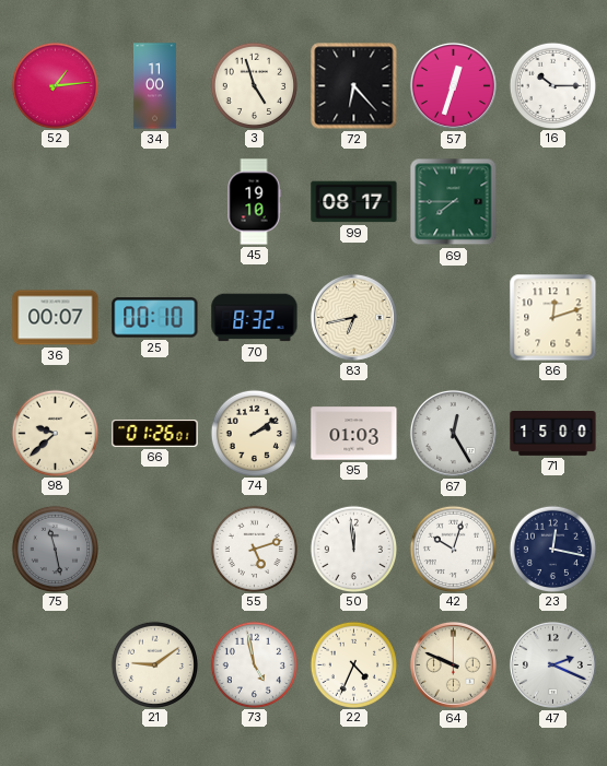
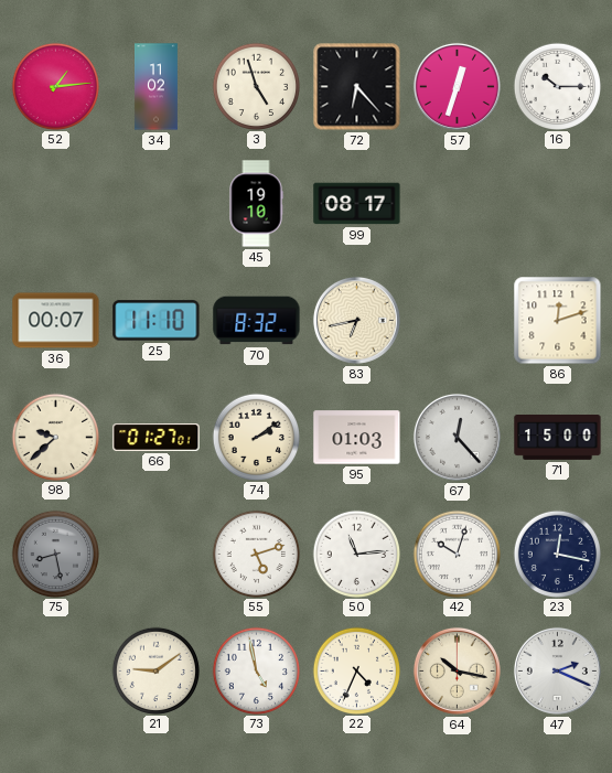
34: 11:00 -> 11:02 (157, 87)
69: 7:45 -> none (454, 202)
25: 00:10 -> 11:10 (157, 321)
66: 01:26 -> 01:27 (157, 438)
67: 12:25 -> 12:23 (457, 437)
75: 11:28 -> 8:28 (55, 554)
50: 11:59 -> 11:14 (356, 554)
64: 9:49 -> 10:17 (457, 670)
